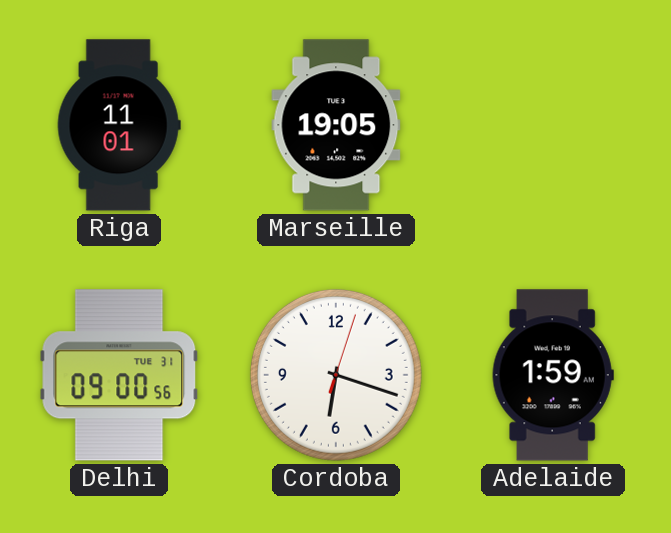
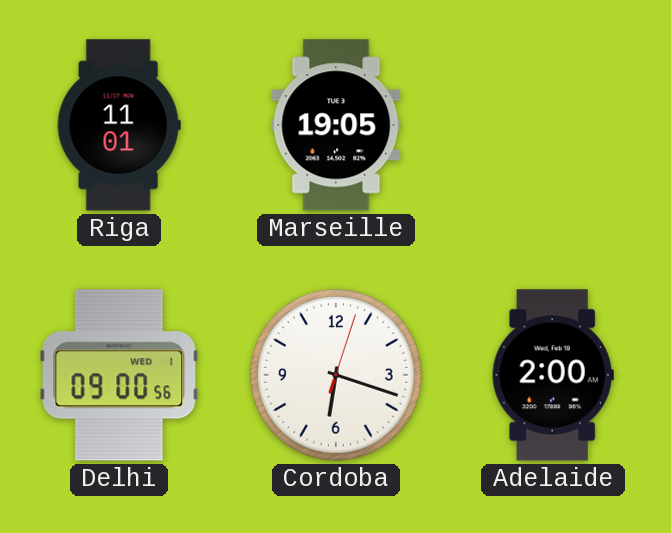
Delhi date: TUE 31 -> WED 1 (119, 375)
Adelaide: 1:59 -> 2:00 (553, 375)
